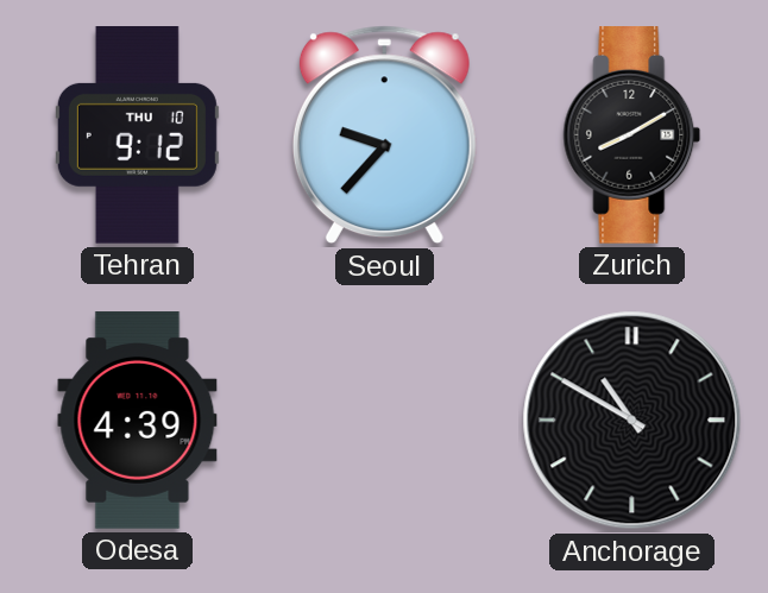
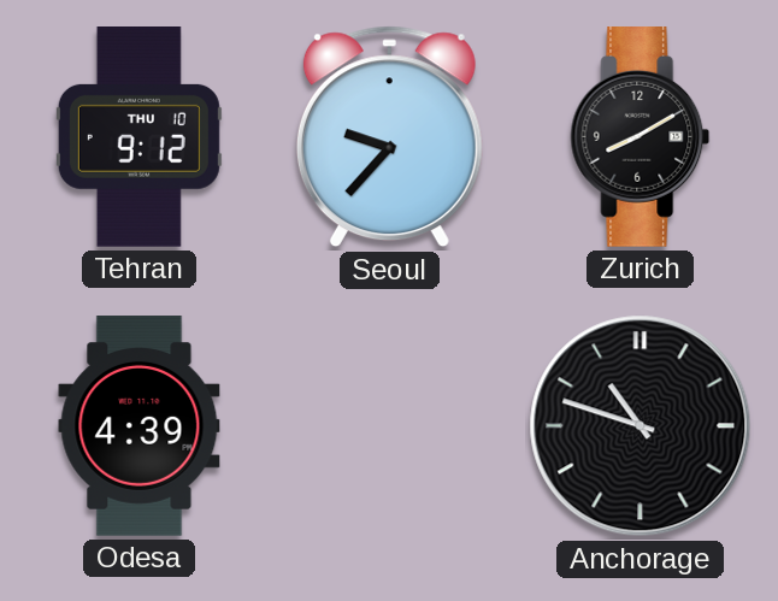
Anchorage: 10:50 -> 10:48 (641, 426)
